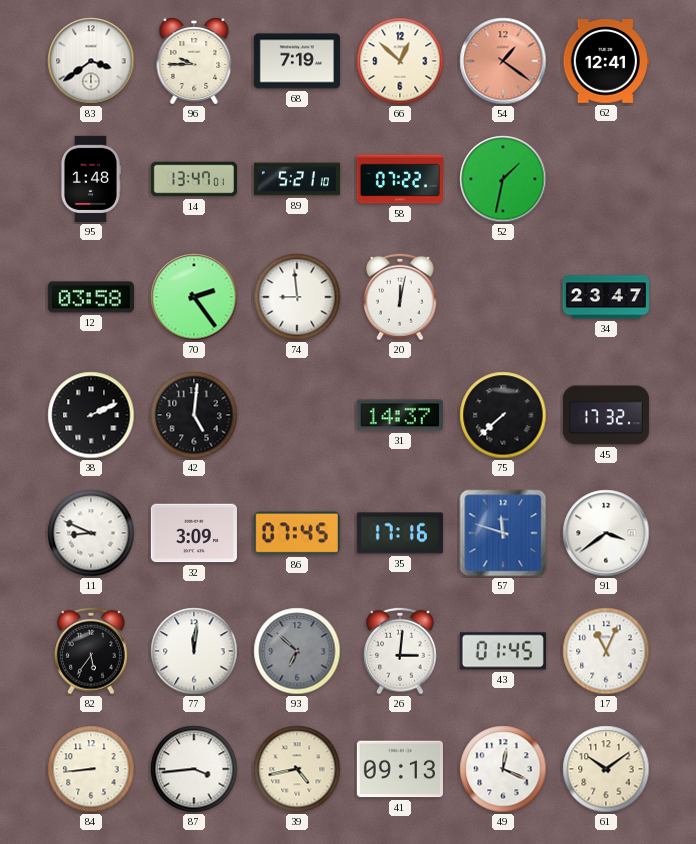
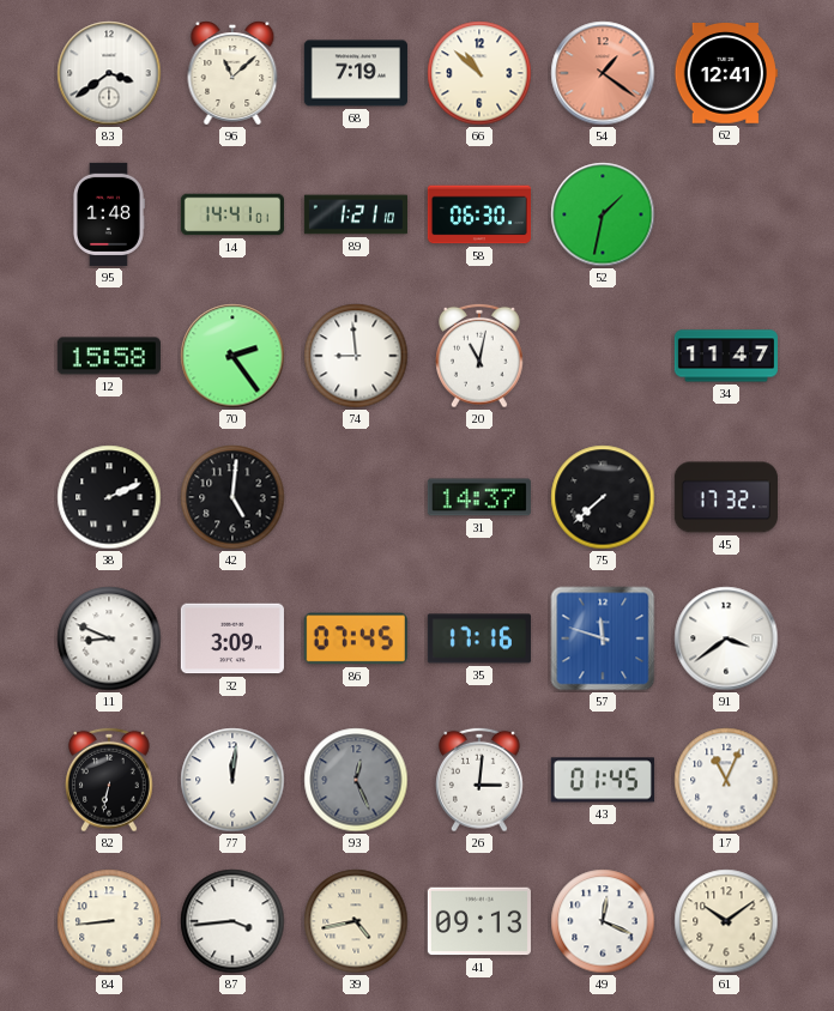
96: 9:45 -> 11:08 (232, 73)
66: 12:52 -> 10:52 (479, 73)
14: 13:47 -> 14:41 (231, 214)
89: 5:21 -> 1:21 (355, 214)
58: 07:22 -> 06:30 (479, 214)
12: 03:58 -> 15:58 (109, 356)
20: 12:02 -> 11:02 (481, 356)
34: 23:47 -> 11:47 (726, 356)
82: 5:36 -> 6:32 (110, 780)
93: 6:52 -> 12:26 (356, 780)
